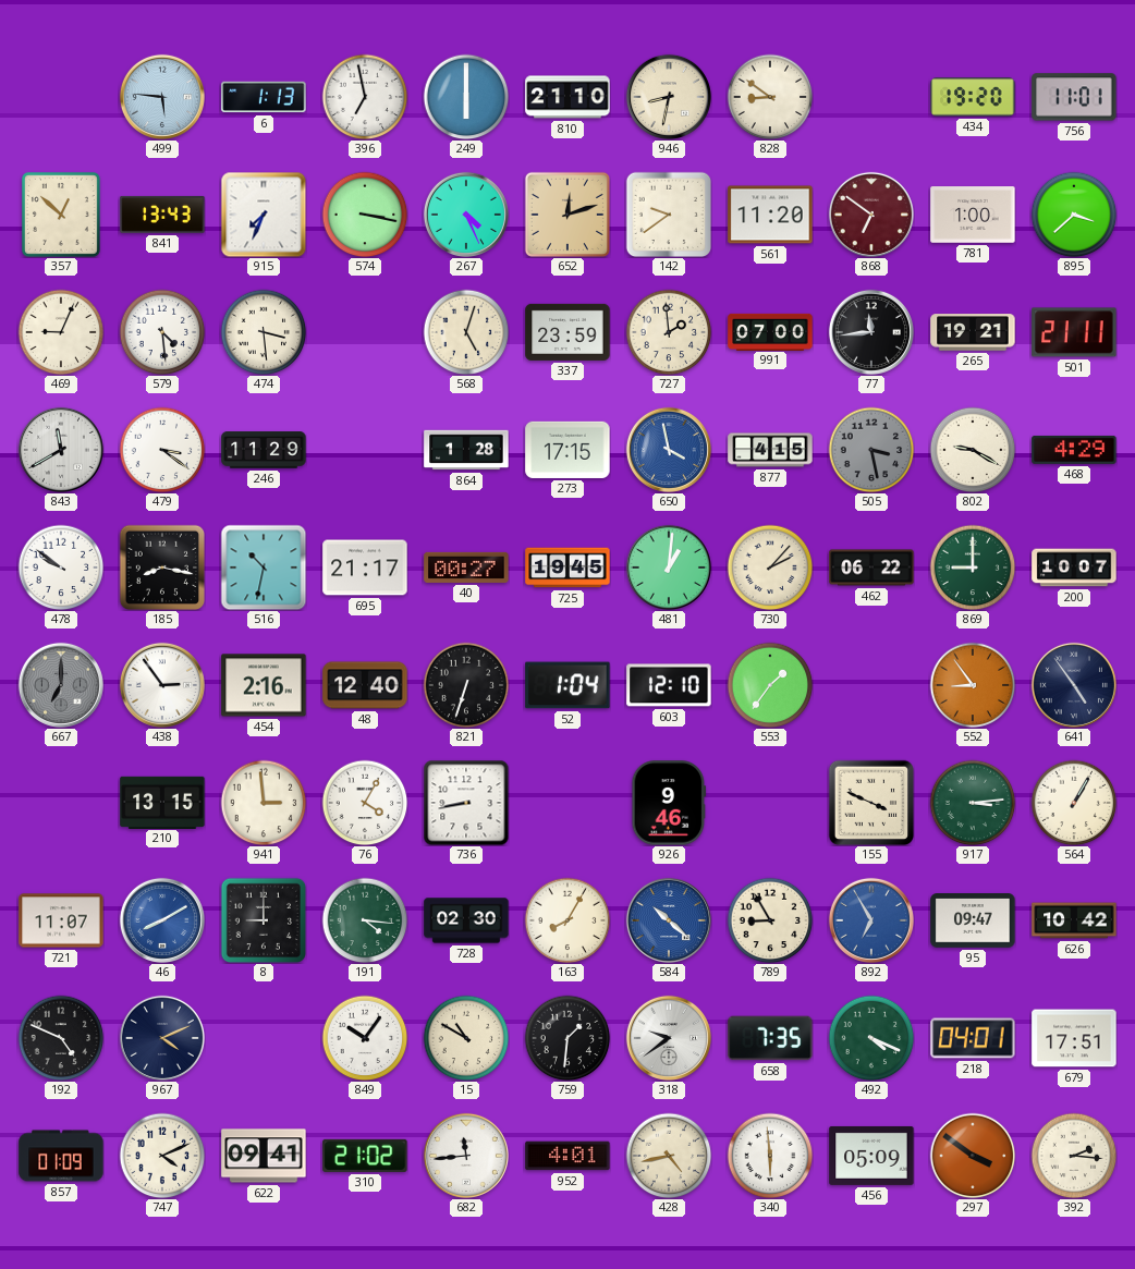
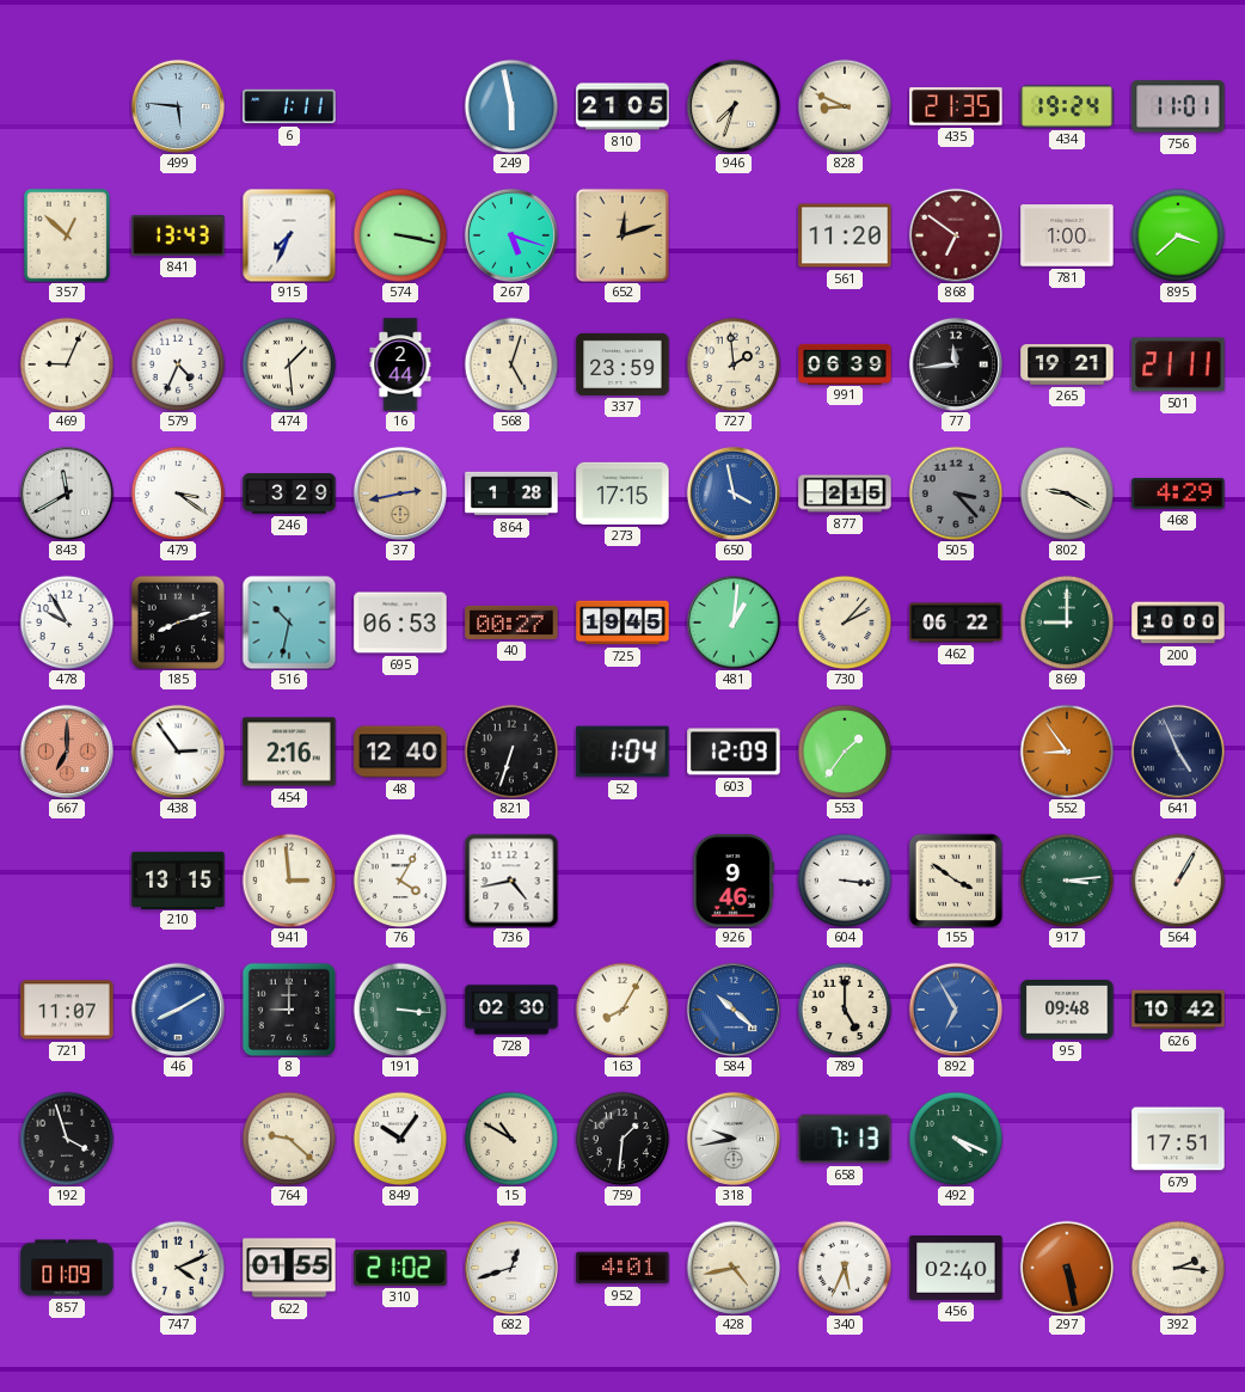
6: 1:13 -> 1:11 (289, 106)
396: 6:58 -> none (365, 97)
249: 6:00 -> 5:58 (511, 106)
810: 21:10 -> 21:05 (622, 106)
946: 8:32 -> 7:33 (734, 106)
828: 8:51 -> 8:49 (845, 106)
435: none -> 21:35 (956, 106)
434: 19:20 -> 19:24 (1067, 106)
267: 4:26 -> 5:18 (511, 235)
142: 9:39 -> none (668, 213)
579: 4:29 -> 4:34 (178, 364)
474: 3:29 -> 1:29 (289, 364)
16: none -> 2:44 (400, 364)
991: 07:00 -> 06:39 (845, 363)
246: 11:29 -> 3:29 (289, 493)
37: none -> 2:43 (400, 493)
877: 4:15 -> 2:15 (845, 493)
505: 3:28 -> 3:23 (956, 493)
478: 9:51 -> 9:55 (67, 623)
185: 8:17 -> 8:12 (177, 621)
695: 21:17 -> 06:53 (400, 623)
200: 10:07 -> 10:00 (1178, 623)
667 dial: grey -> salmon (67, 752)
603: 12:10 -> 12:09 (734, 752)
641: 4:54 -> 4:56 (1178, 752)
736: 8:43 -> 4:43 (511, 881)
604: none -> 3:16 (845, 881)
155: 3:49 -> 3:51 (955, 879)
191: 4:16 -> 3:16 (400, 1010)
789: 8:55 -> 5:00 (845, 1010)
95: 09:47 -> 09:48 (1067, 1011)
192: 4:49 -> 3:57 (67, 1139)
967: 4:11 -> none (162, 1038)
764: none -> 9:22 (289, 1139)
318: 9:39 -> 9:43 (734, 1139)
658: 7:35 -> 7:13 (845, 1139)
218: 04:01 -> none (973, 1038)
622: 09:41 -> 01:55 (289, 1268)
682: 11:44 -> 12:42 (511, 1268)
340: 5:59 -> 5:34 (845, 1268)
456: 05:09 -> 02:40 (956, 1268)
297: 3:51 -> 5:28 (1067, 1268)
